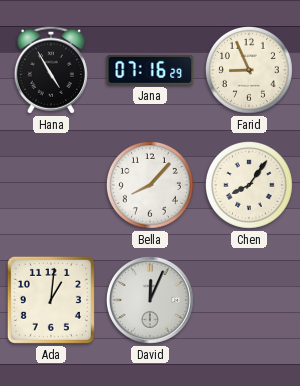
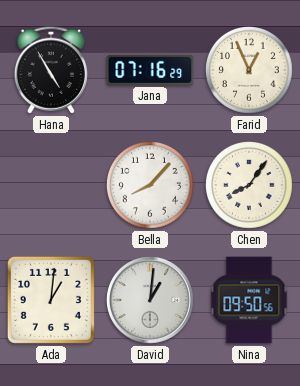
Farid: 8:56 -> 12:56 (249, 70)
David: 12:04 -> 1:01 (151, 301)
Nina: none -> 09:50 (249, 300)
